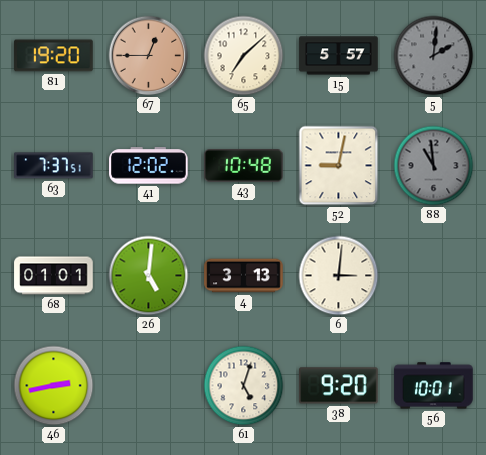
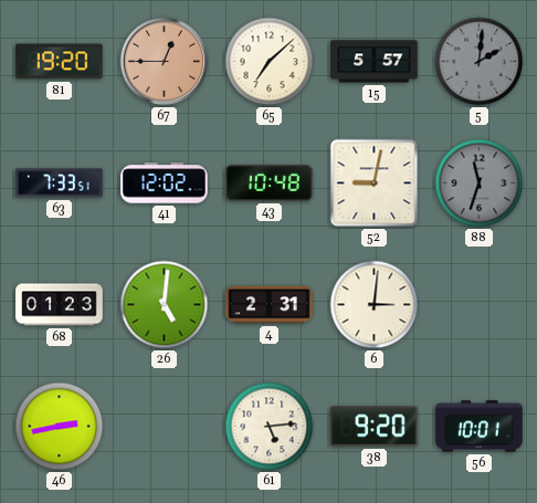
63: 7:37 -> 7:33 (60, 184)
88: 10:59 -> 11:33 (480, 184)
68: 01:01 -> 01:23 (60, 305)
4: 3:13 -> 2:31 (270, 305)
61: 5:03 -> 5:14 (270, 427)
